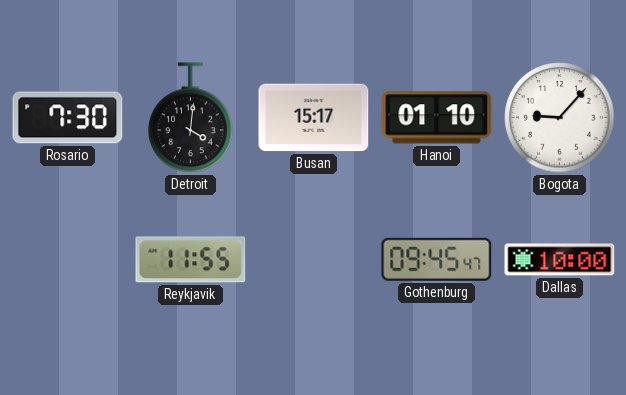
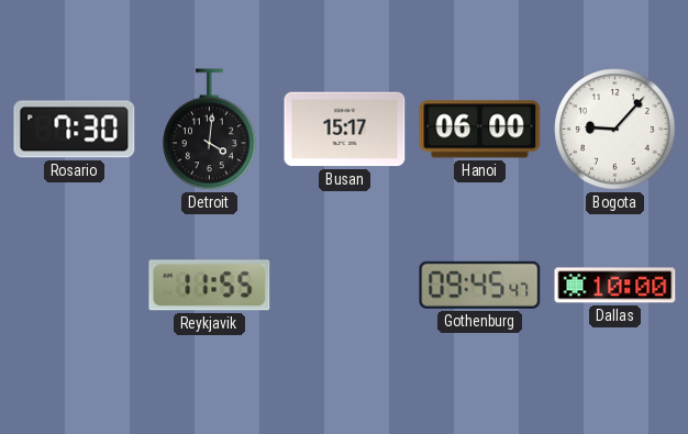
Hanoi: 01:10 -> 06:00 (480, 130)
